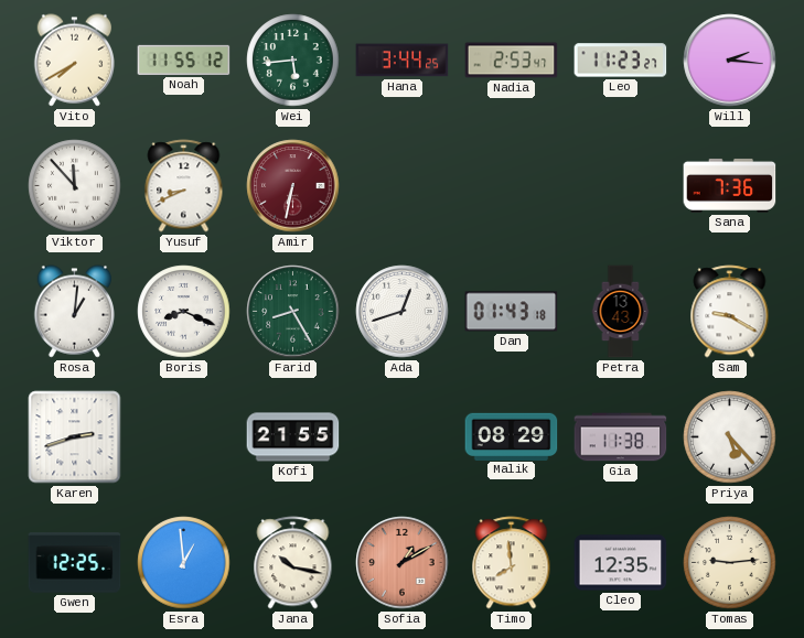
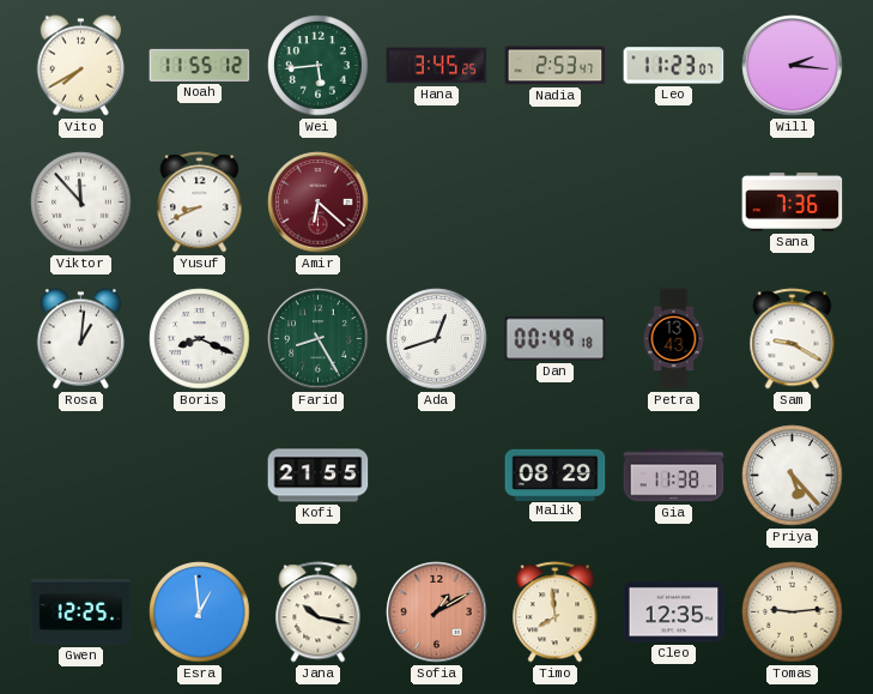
Hana: 3:44 -> 3:45 (437, 66)
Leo: 11:23:27 -> 11:23:07 (674, 66)
Amir: 6:32 -> 6:22 (319, 203)
Dan: 01:43 -> 00:49 (556, 339)
Karen: 2:42 -> none (75, 437)
